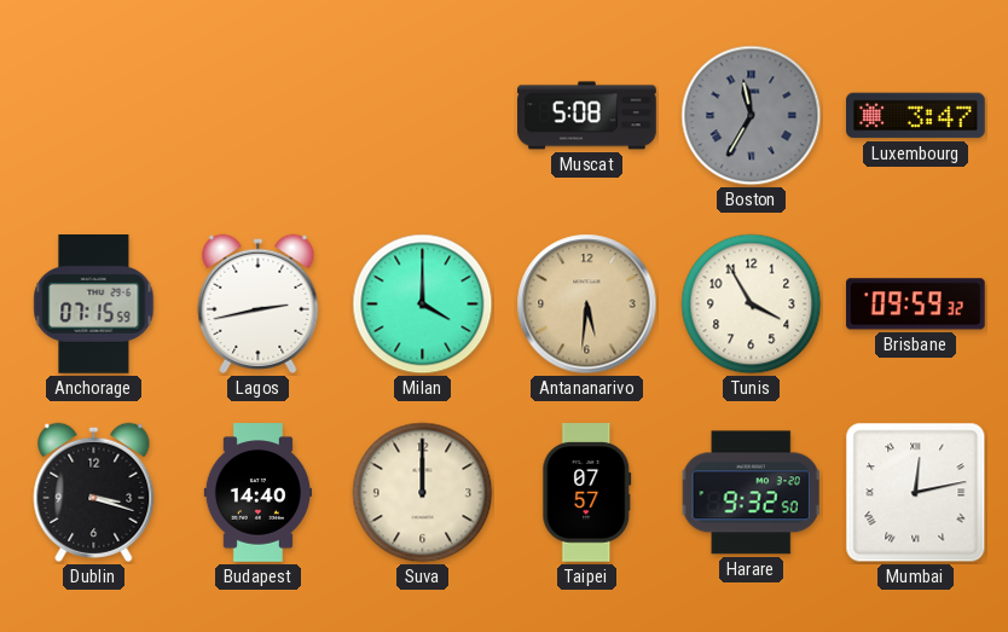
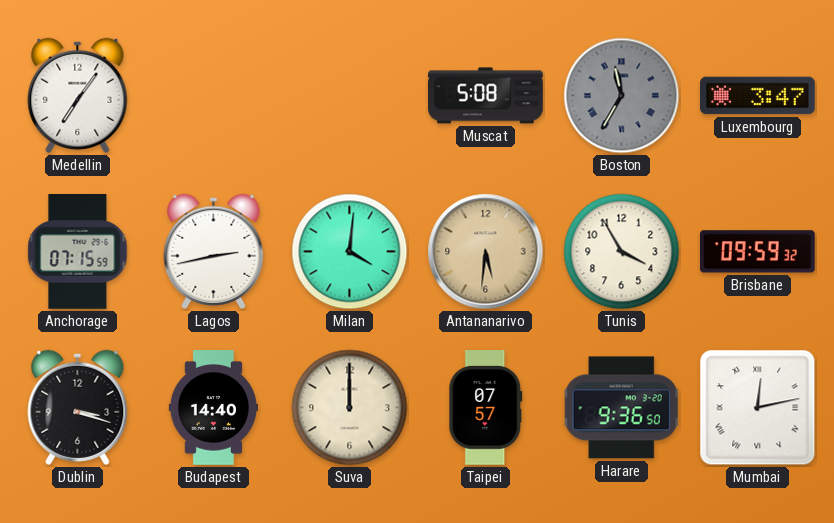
Medellin: none -> 7:06 (78, 95)
Milan: 4:00 -> 4:01 (350, 252)
Harare: 9:32 -> 9:36 (621, 408)
